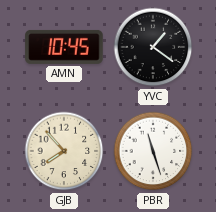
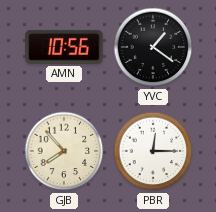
AMN: 10:45 -> 10:56 (64, 47)
PBR: 11:27 -> 12:15 (153, 151)
